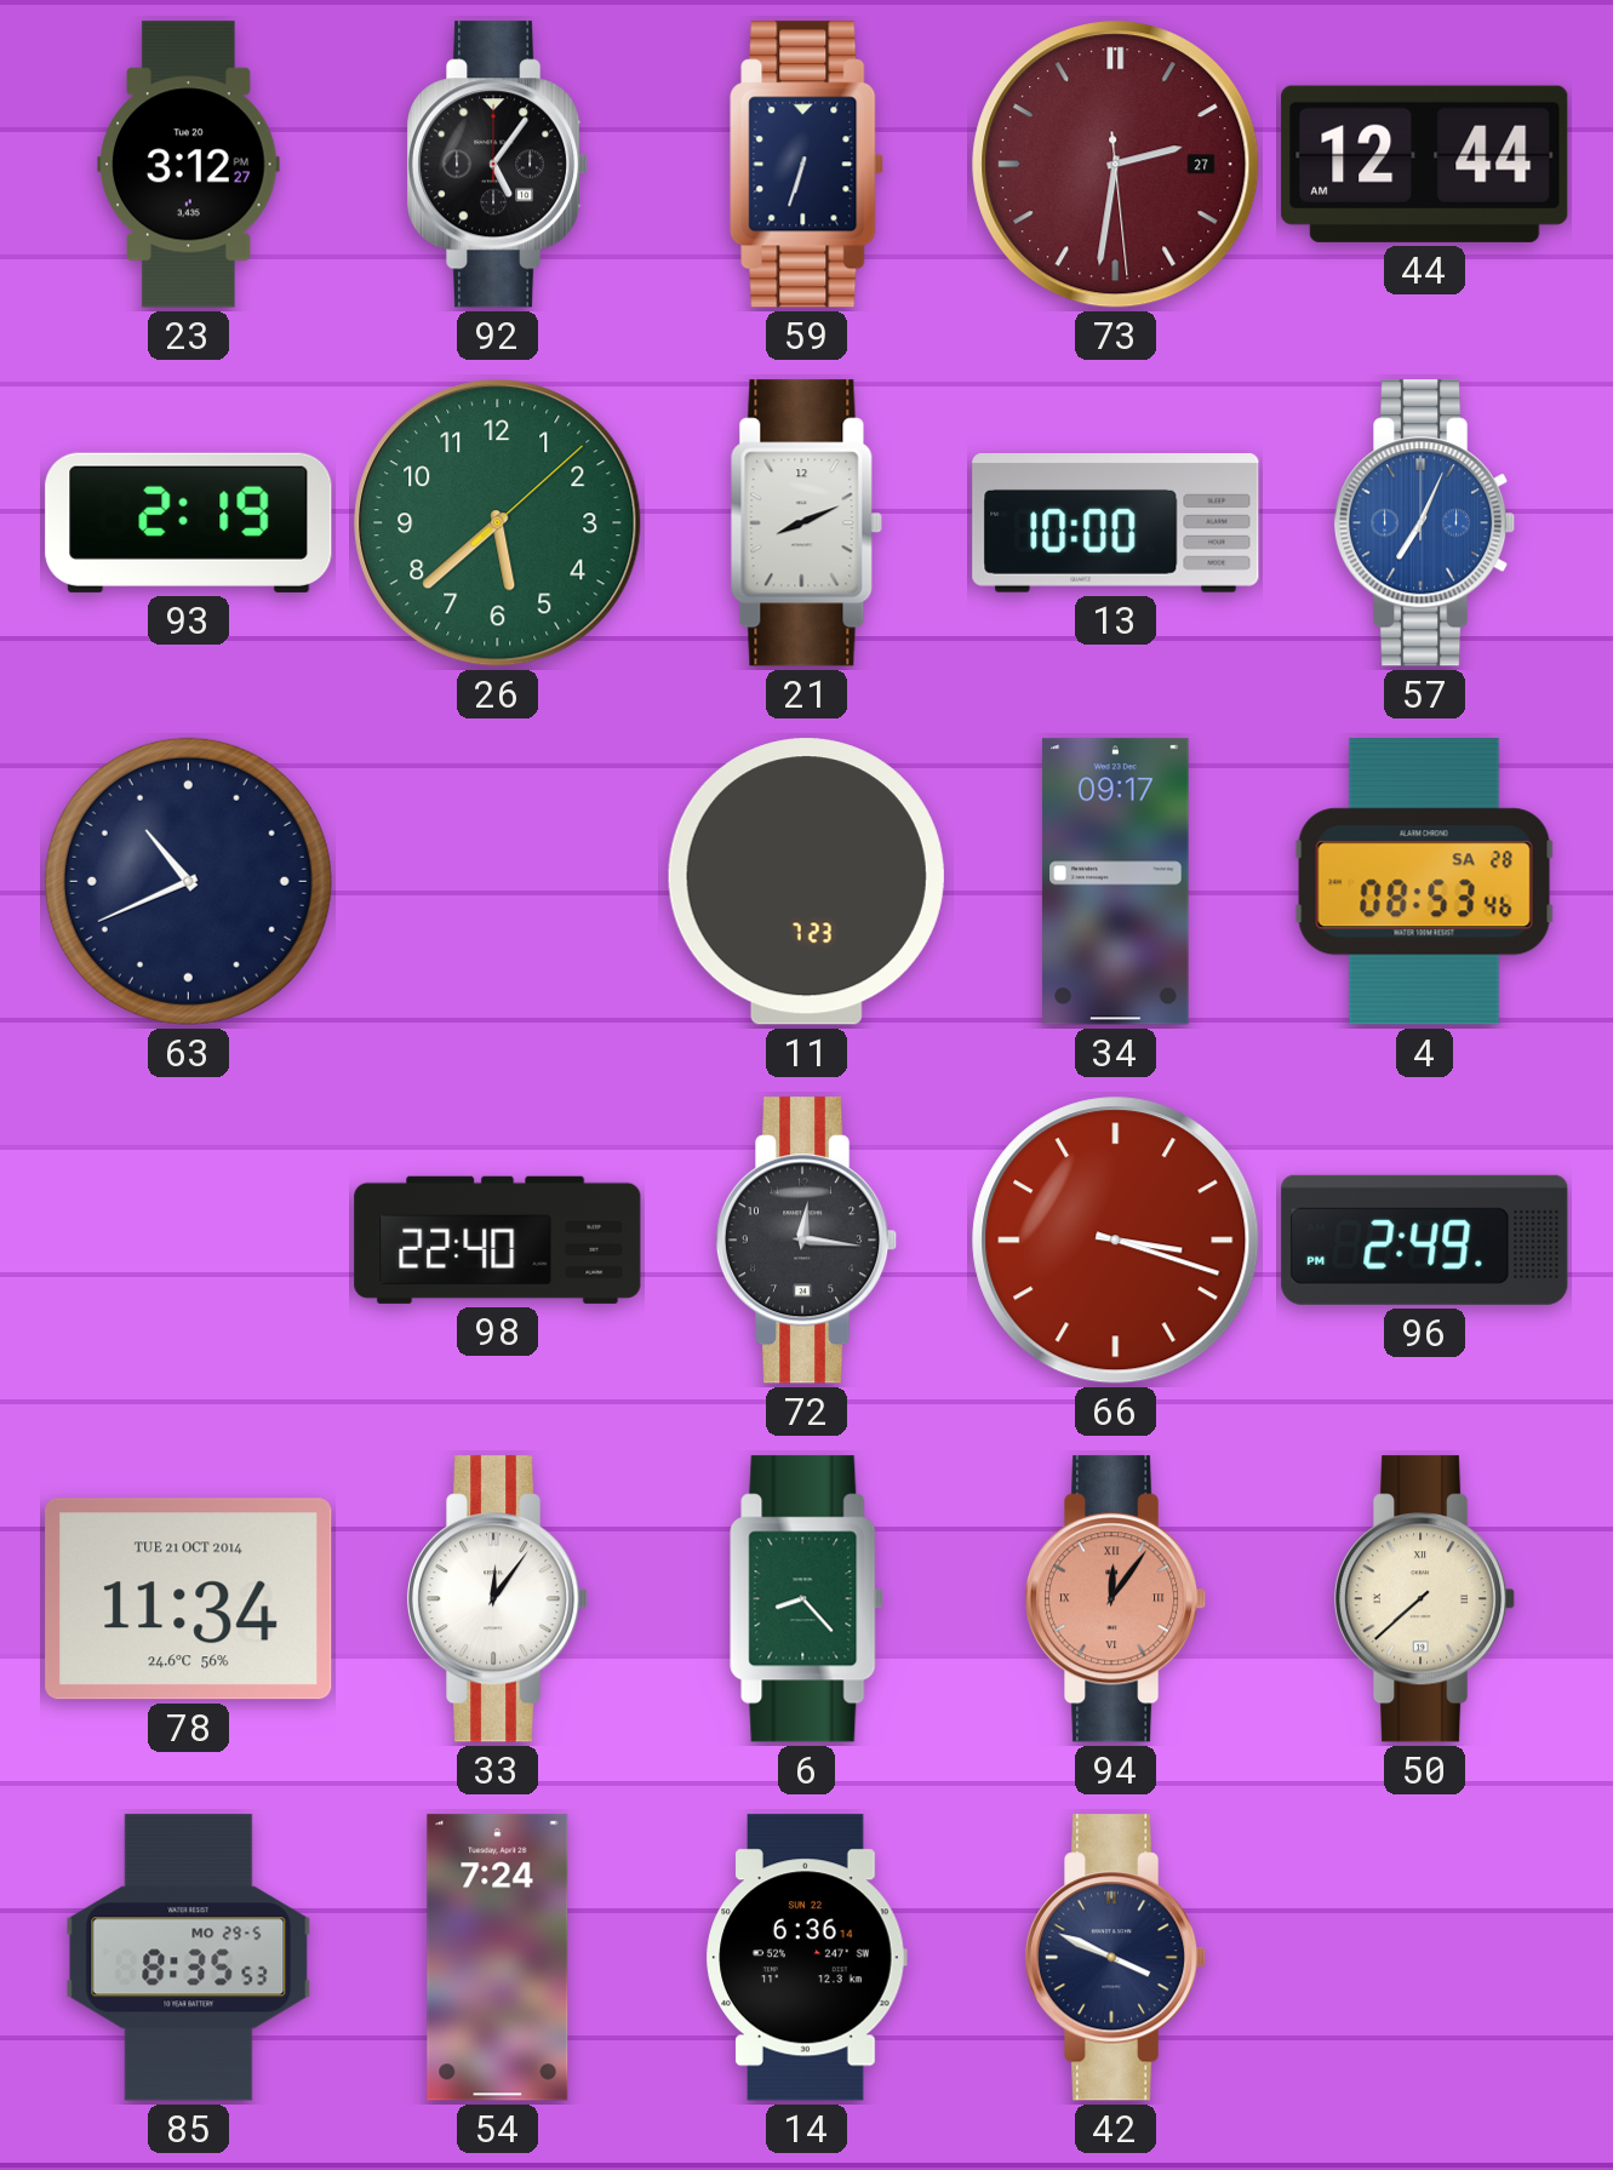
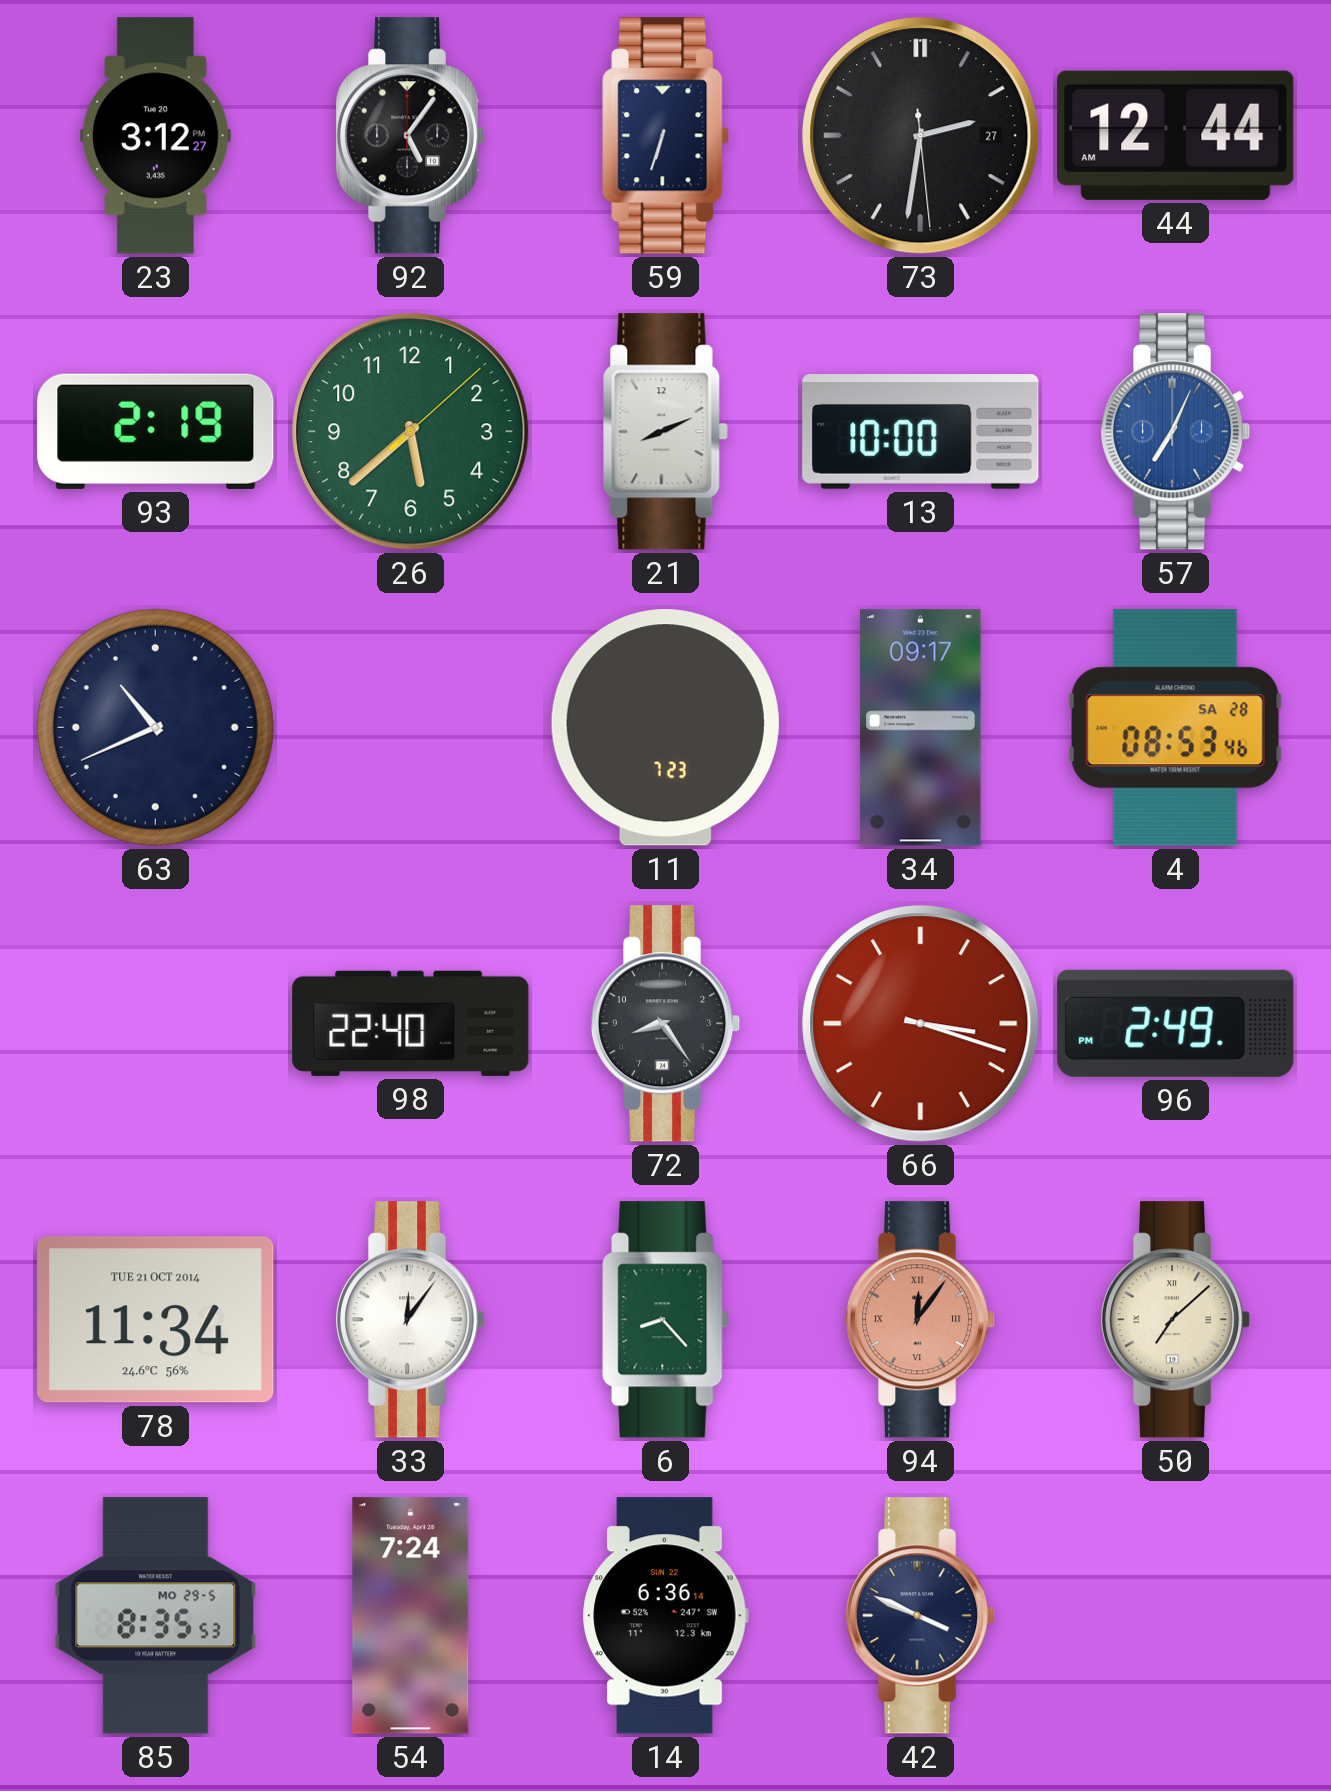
73 dial: burgundy -> black (921, 136)
72: 12:16 -> 8:24 (666, 1024)
50: 7:38 -> 7:08 (1176, 1320)
